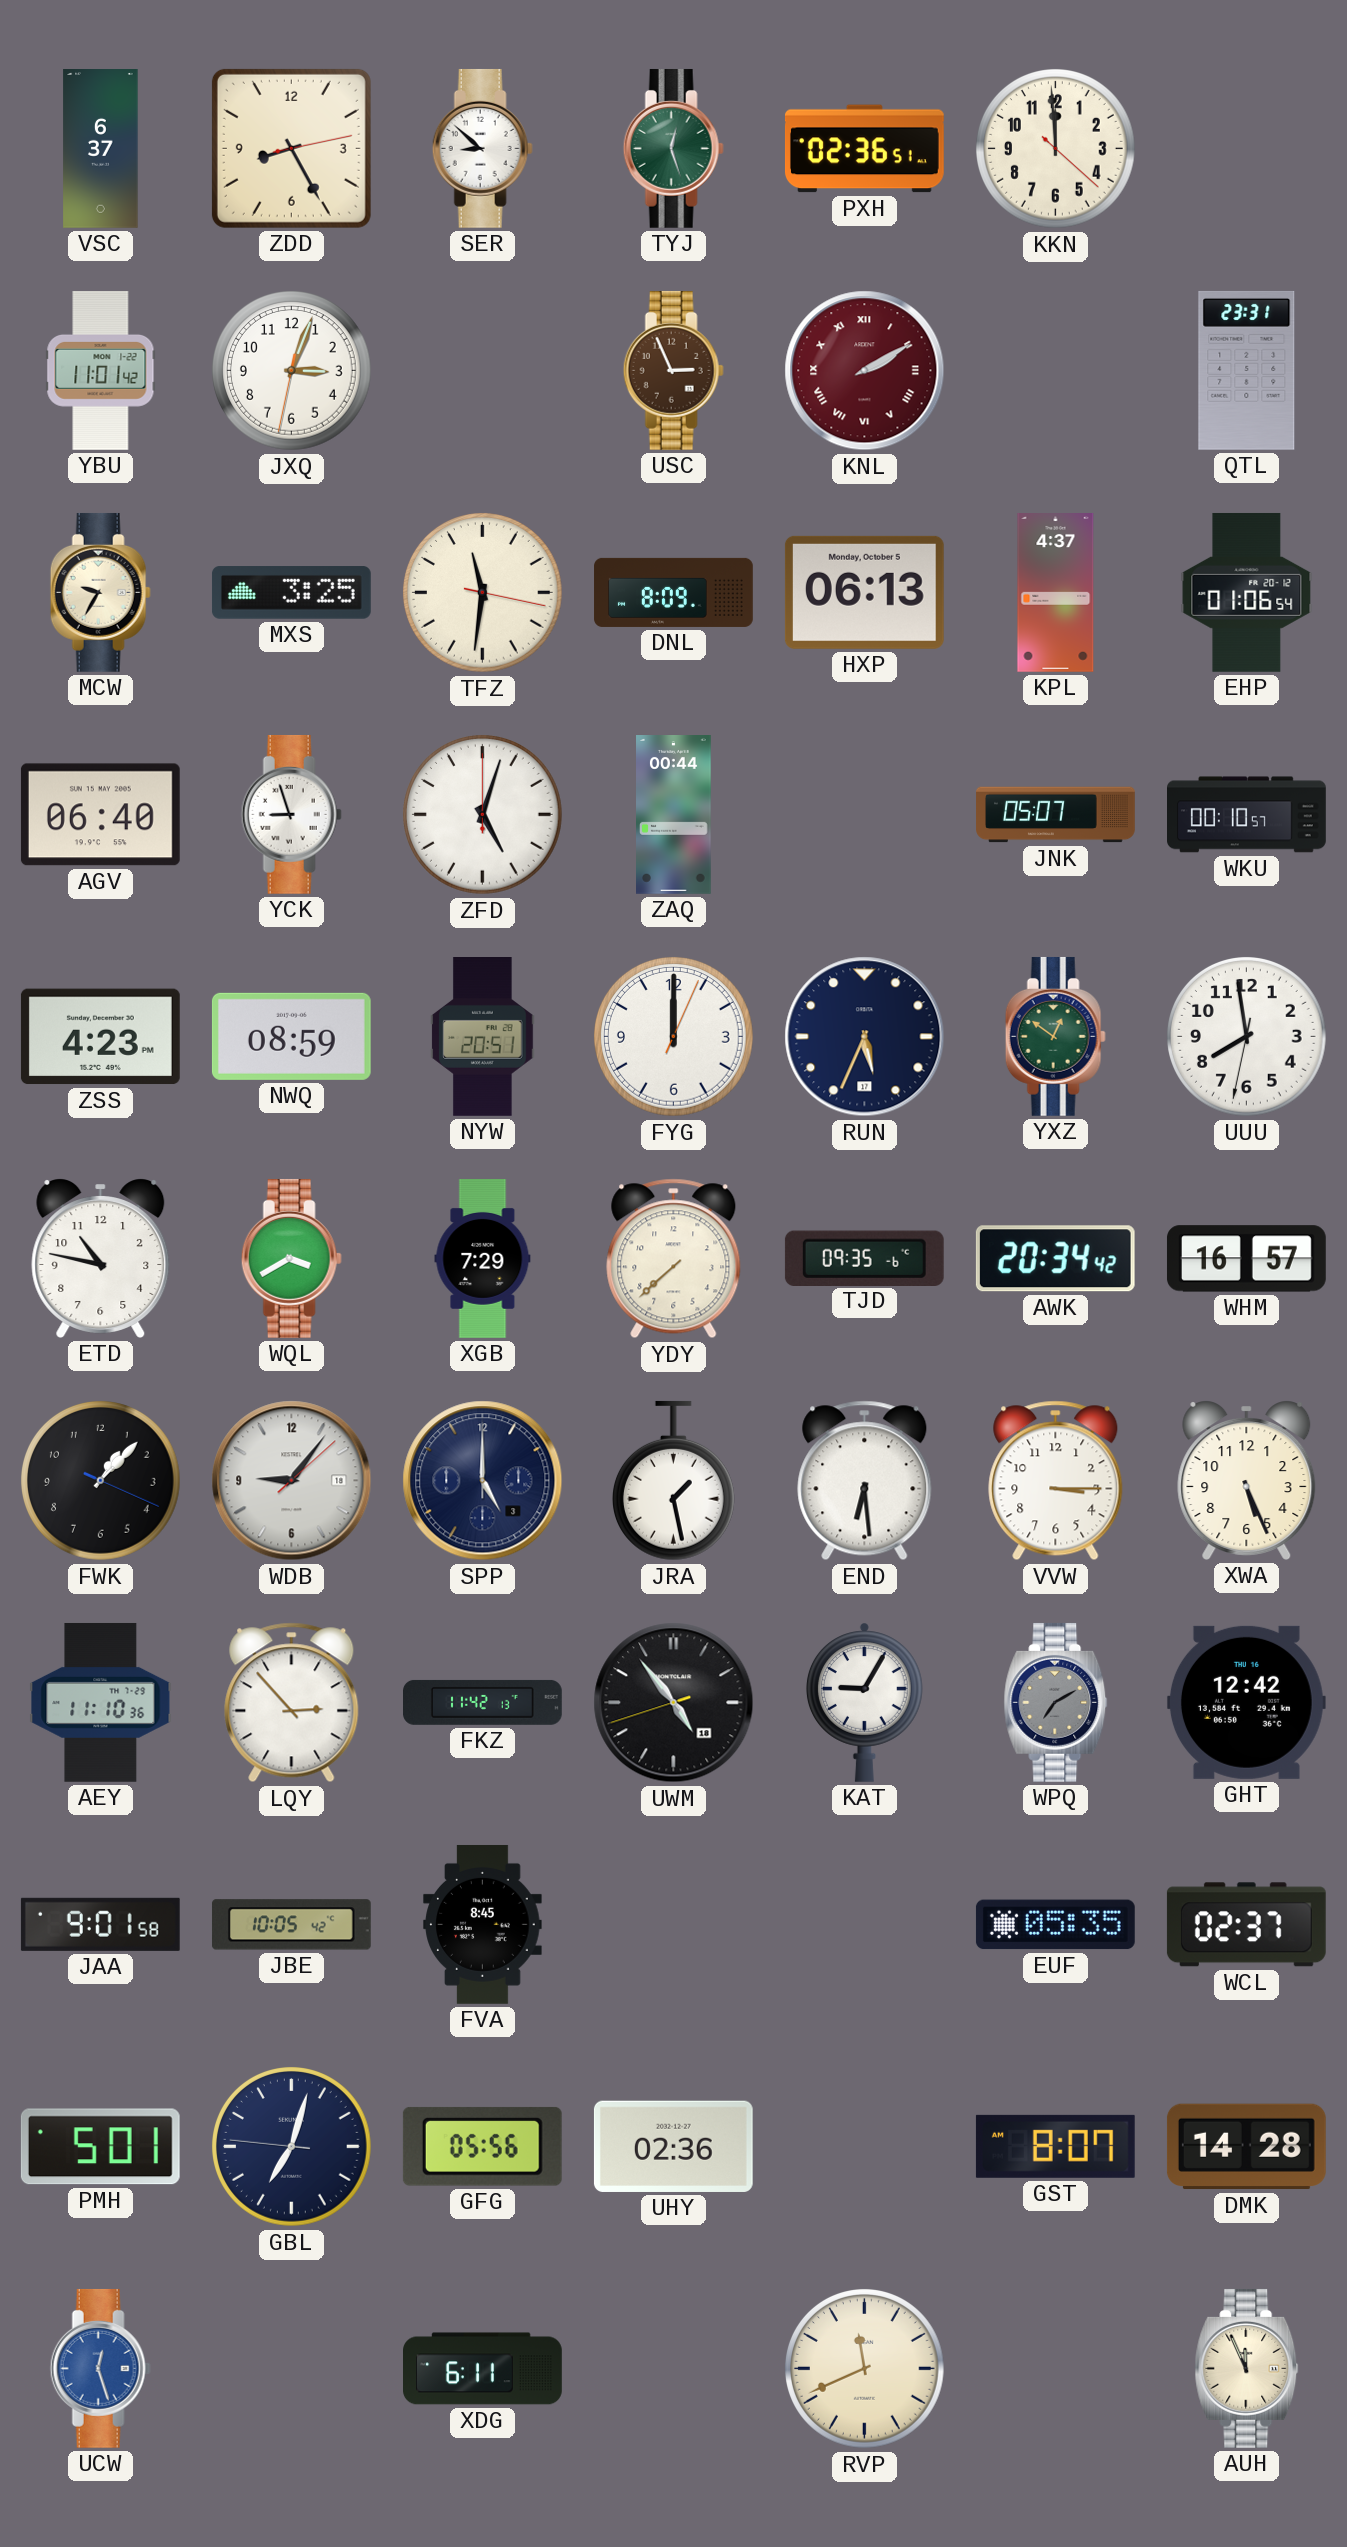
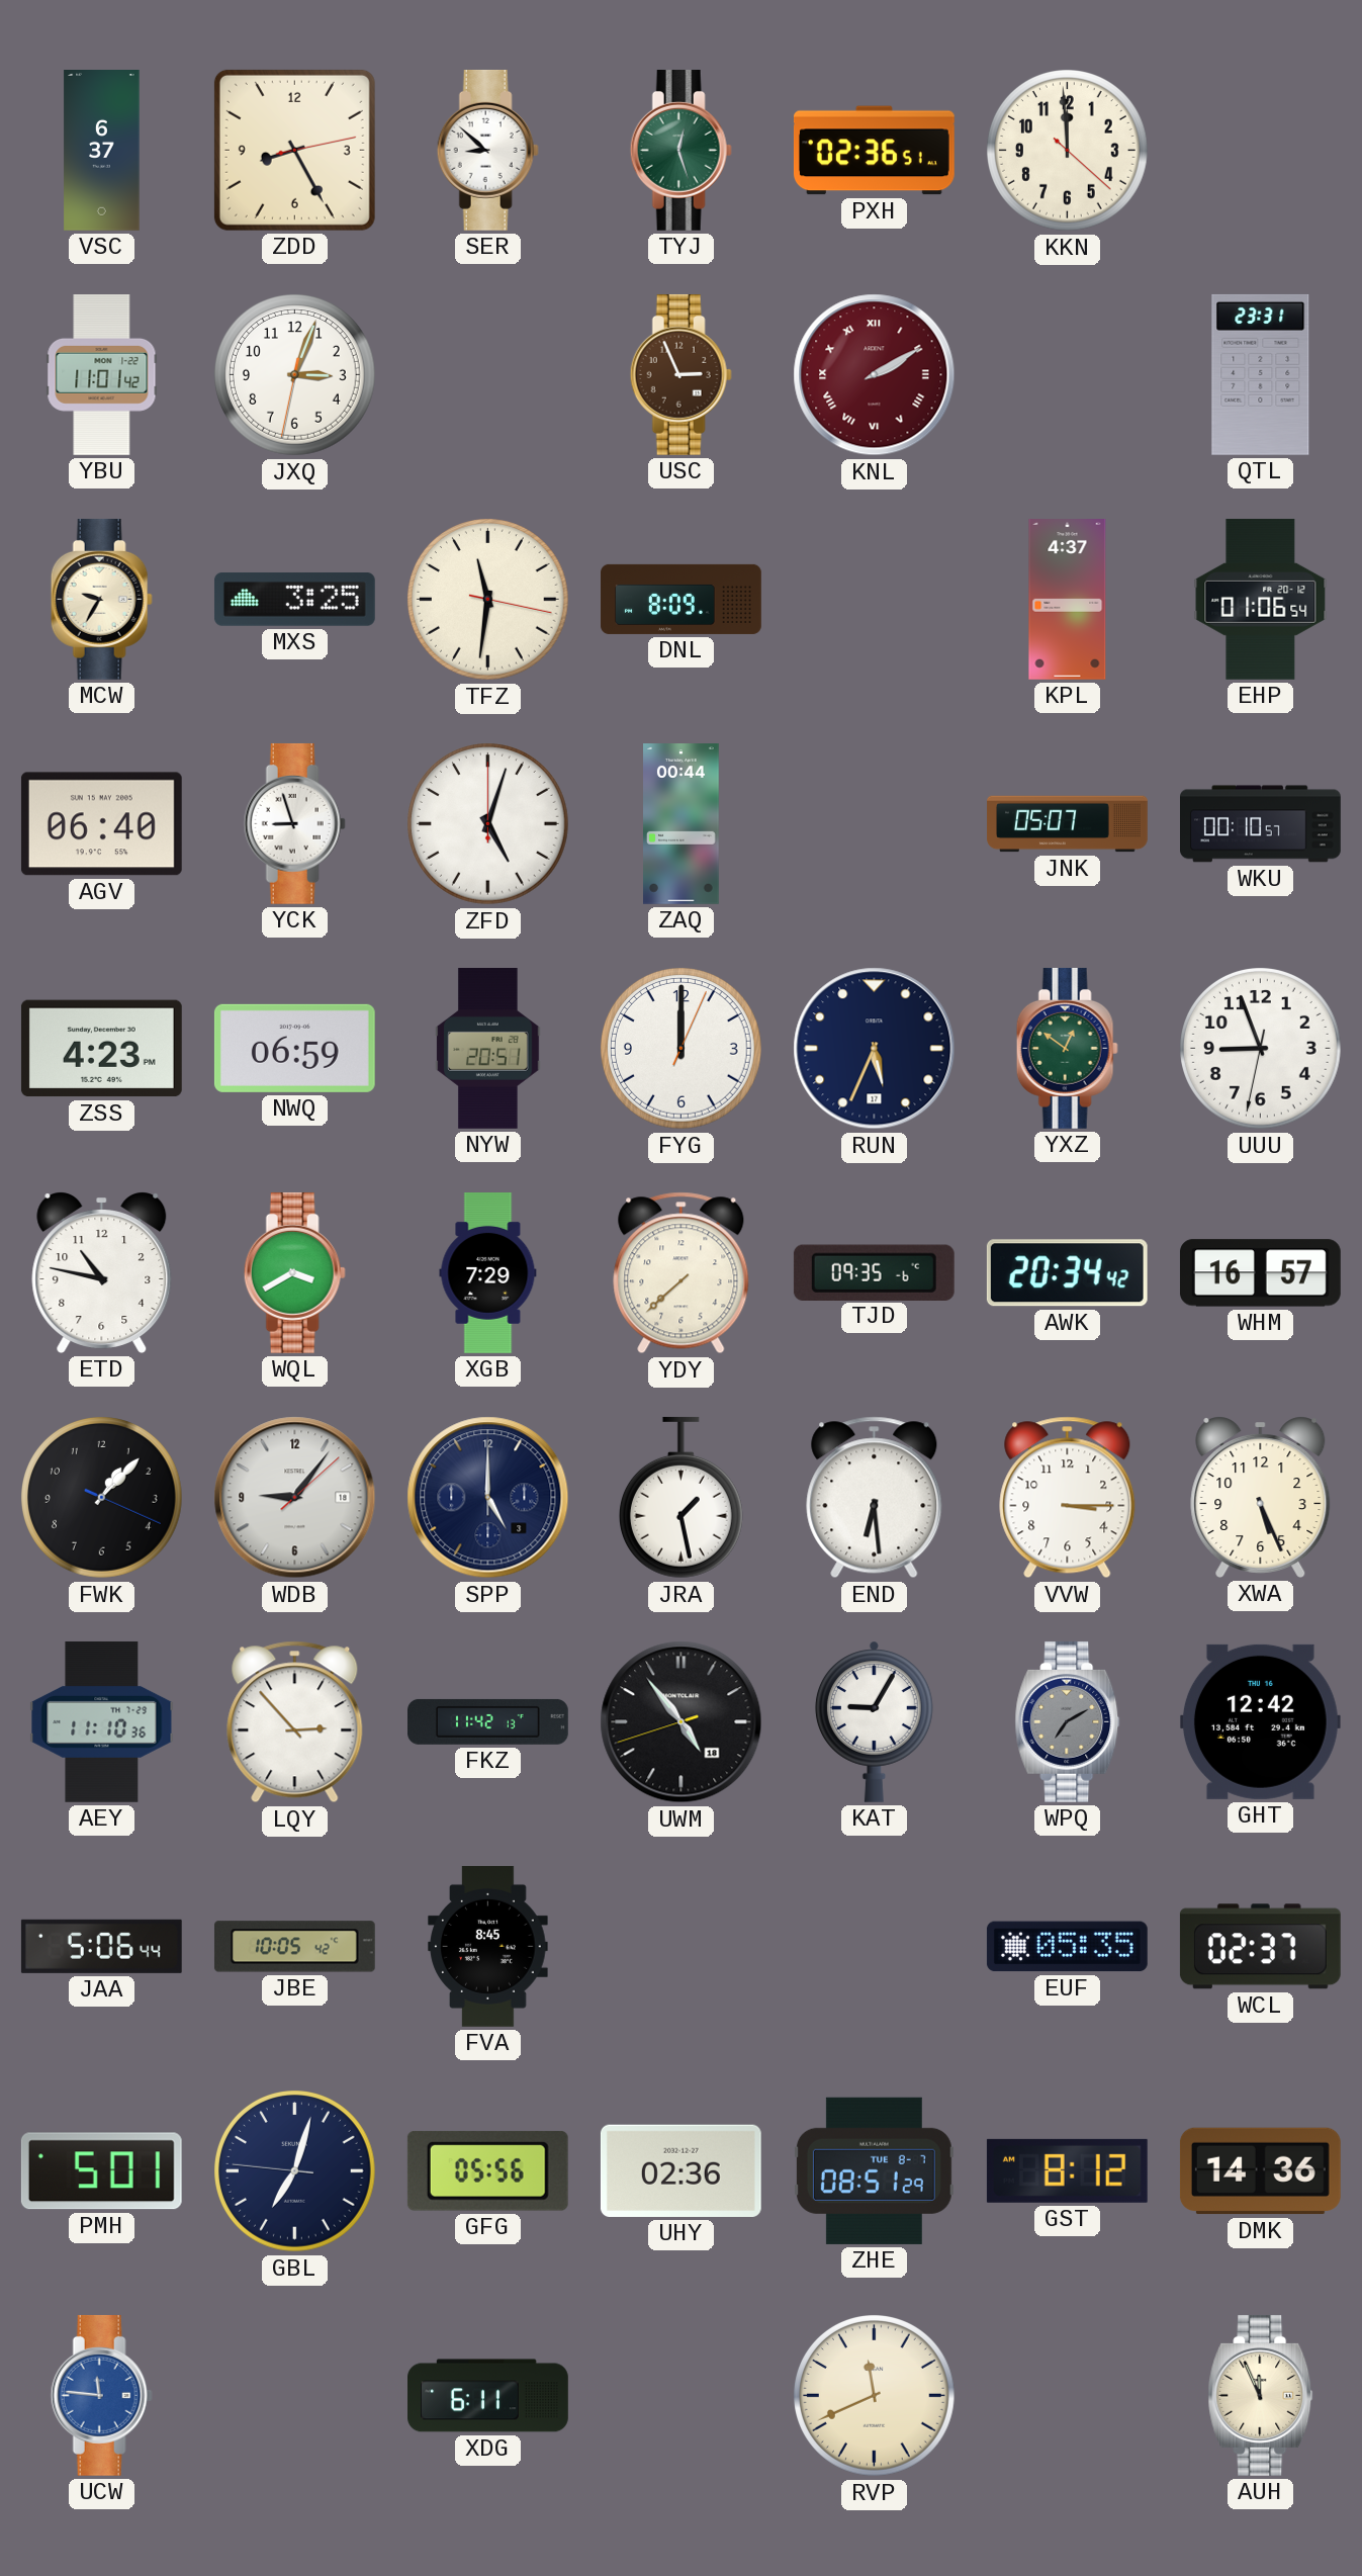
HXP: 06:13 -> none (864, 592)
NWQ: 08:59 -> 06:59 (294, 1048)
UUU: 7:58 -> 8:56 (1261, 1049)
JAA: 9:01 -> 5:06 (101, 1946)
ZHE: none -> 08:51 (874, 2170)
GST: 8:07 -> 8:12 (1067, 2170)
DMK: 14:28 -> 14:36 (1260, 2171)
UCW: 12:27 -> 11:46 (101, 2395)
